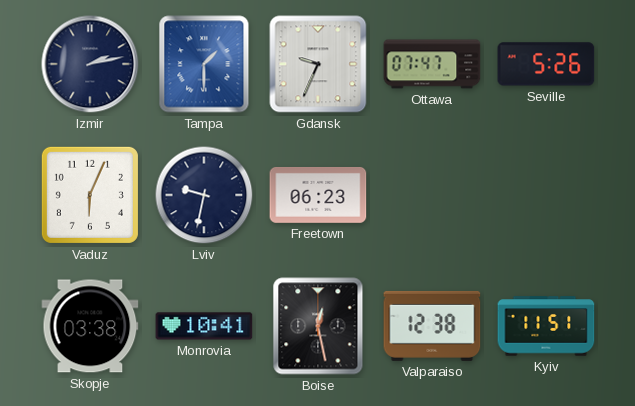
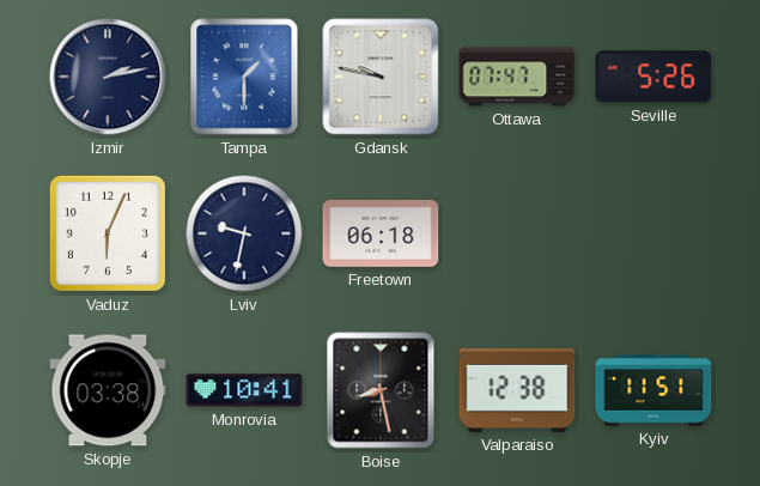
Gdansk: 9:34 -> 9:47 (381, 77)
Freetown: 06:23 -> 06:18 (381, 233)
Boise: 12:28 -> 8:28 (381, 390)
